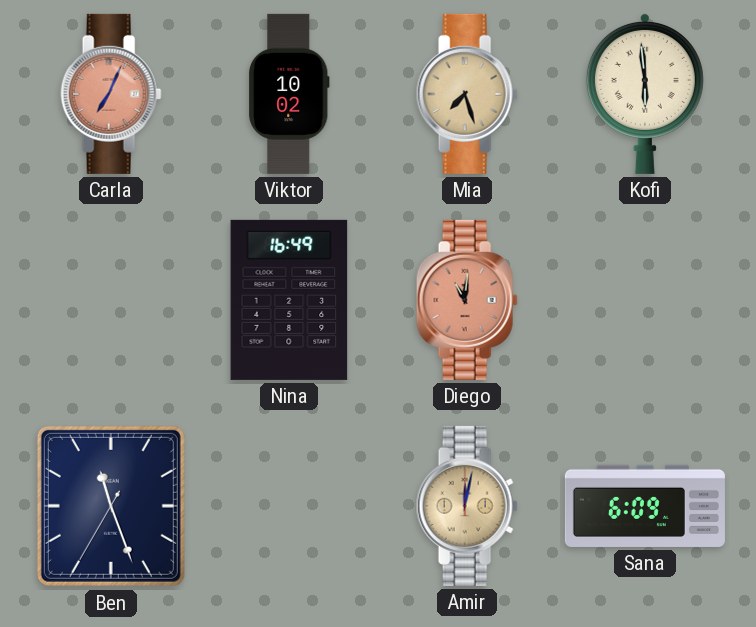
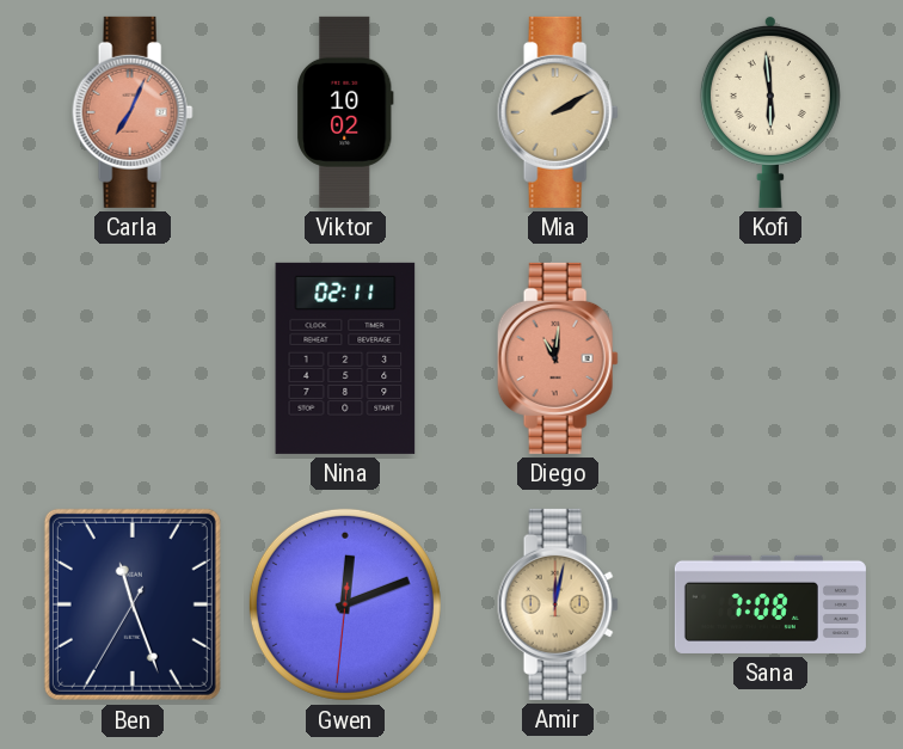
Mia: 7:27 -> 2:10 (558, 112)
Nina: 16:49 -> 02:11 (345, 358)
Gwen: none -> 12:11 (345, 604)
Sana: 6:09 -> 7:08 (770, 604)
